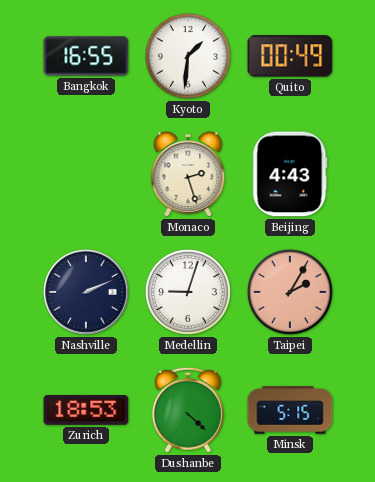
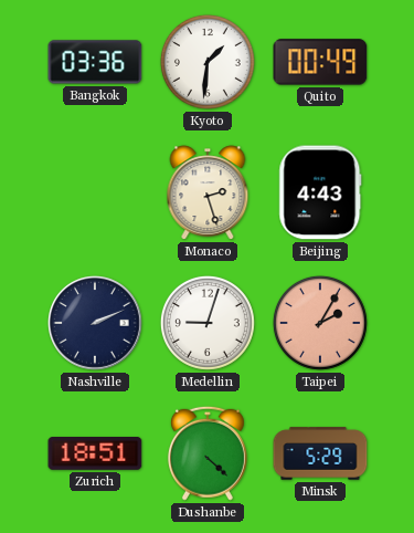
Bangkok: 16:55 -> 03:36 (95, 62)
Zurich: 18:53 -> 18:51 (95, 454)
Minsk: 5:15 -> 5:29 (320, 453)
